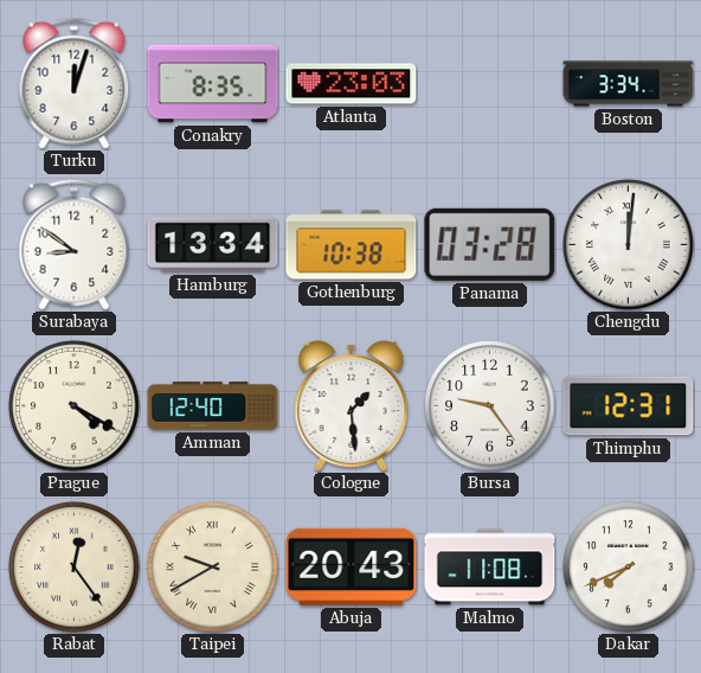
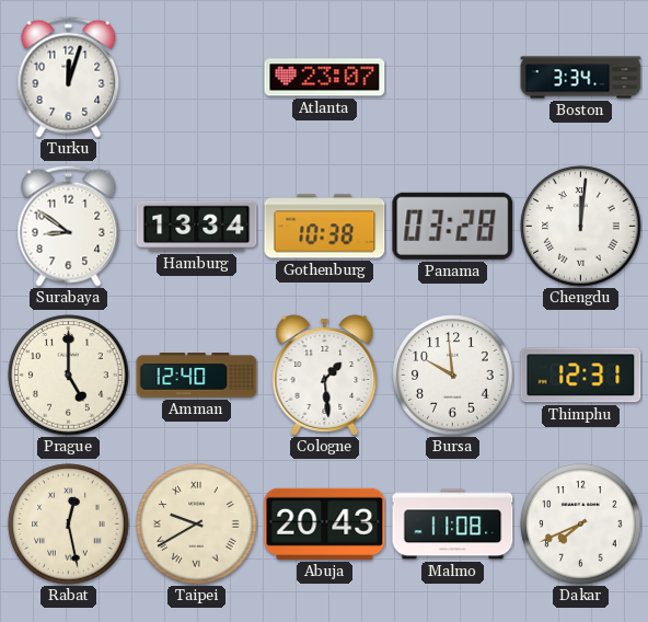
Conakry: 8:35 -> none (213, 84)
Atlanta: 23:03 -> 23:07 (325, 78)
Prague: 4:20 -> 5:00 (69, 376)
Bursa: 9:24 -> 9:59 (453, 376)
Rabat: 12:24 -> 12:28 (69, 525)
